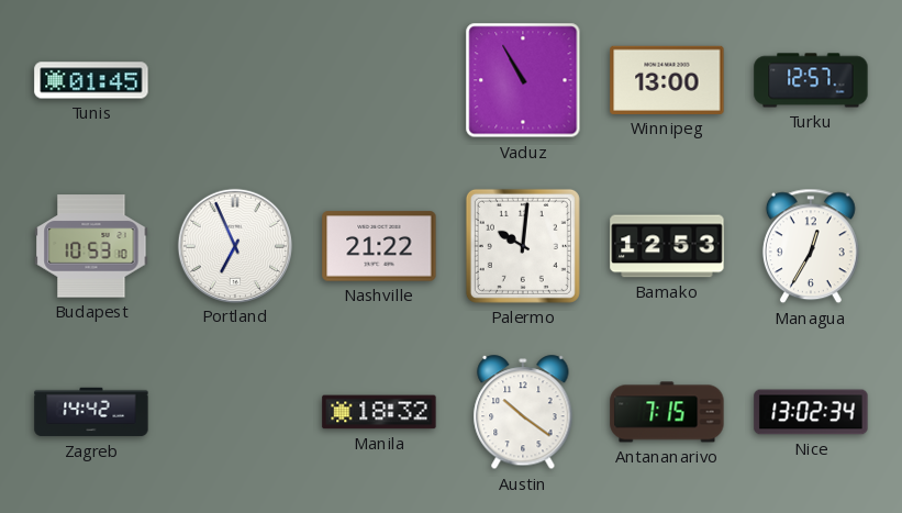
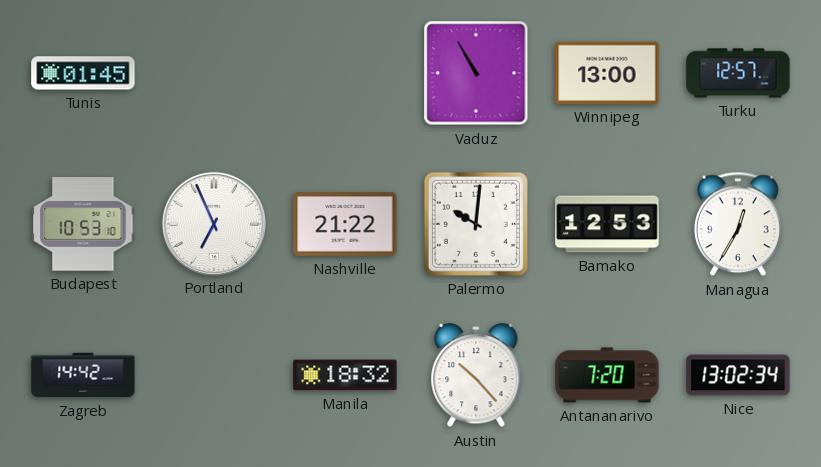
Austin: 10:21 -> 10:23 (476, 376)
Antananarivo: 7:15 -> 7:20 (607, 375)
